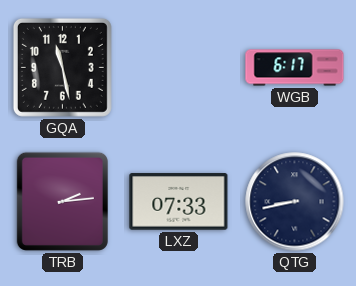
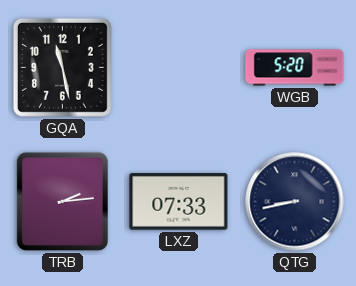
WGB: 6:17 -> 5:20 (295, 68)
